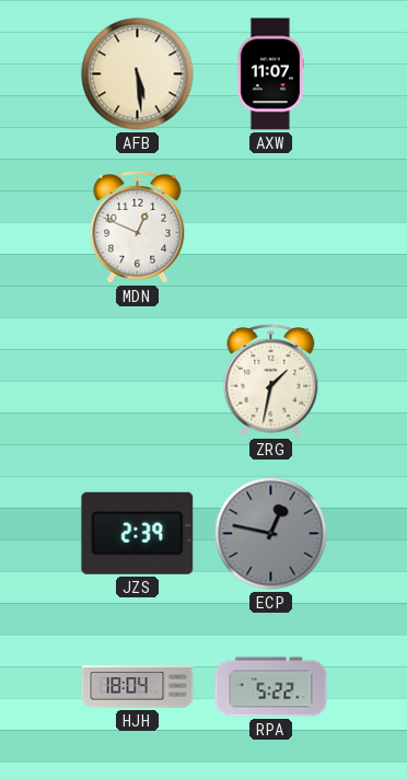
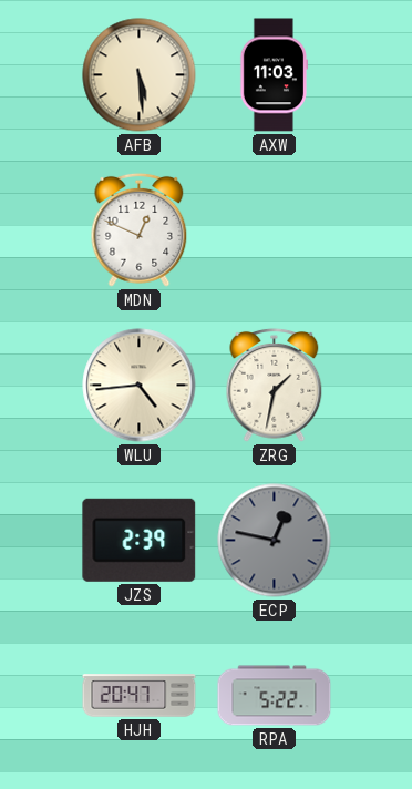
AXW: 11:07 -> 11:03 (272, 75)
WLU: none -> 4:44 (140, 386)
HJH: 18:04 -> 20:47 (140, 696)
